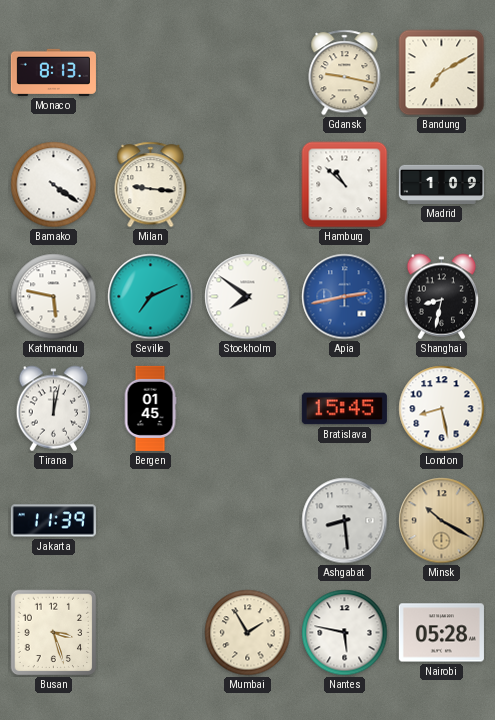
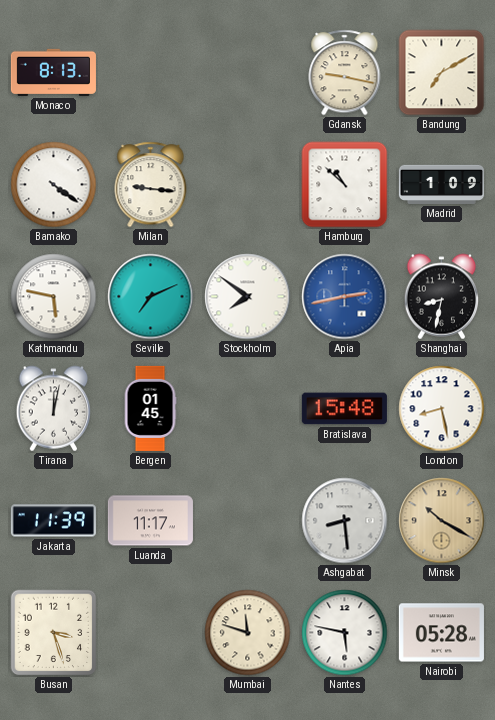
Bratislava: 15:45 -> 15:48 (344, 409)
Luanda: none -> 11:17 (150, 521)
Mumbai: 1:55 -> 11:48 (248, 633)
